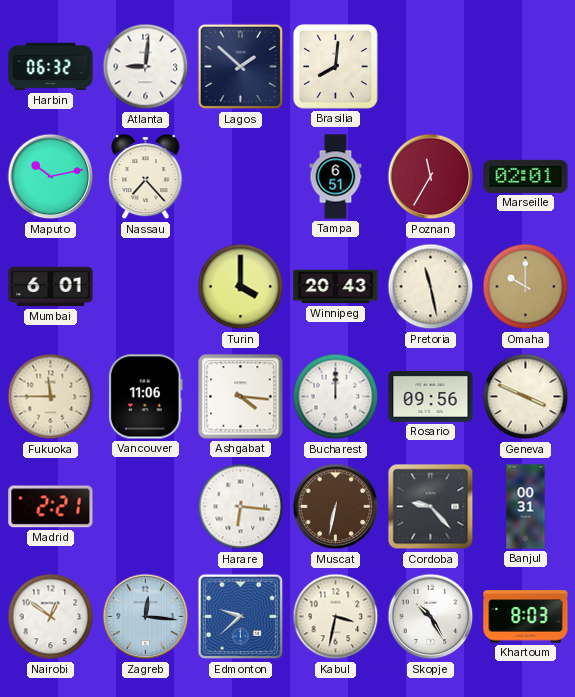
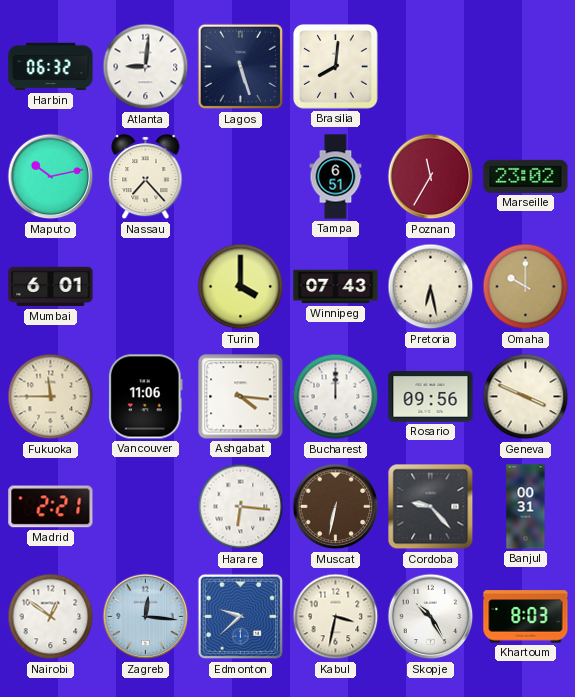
Lagos: 1:52 -> 5:27 (241, 67)
Marseille: 02:01 -> 23:02 (526, 176)
Winnipeg: 20:43 -> 07:43 (336, 287)
Pretoria: 11:28 -> 6:28 (431, 287)
